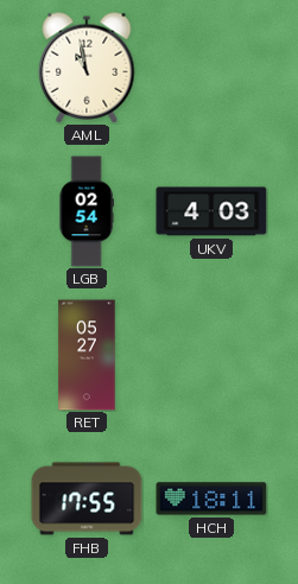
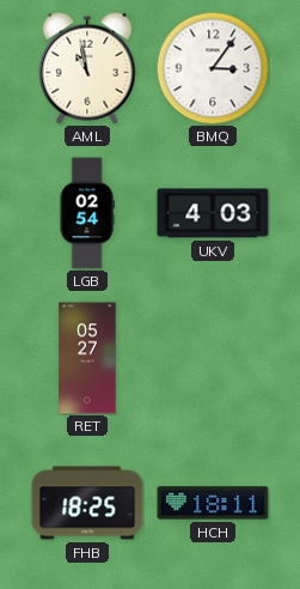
BMQ: none -> 3:06 (213, 68)
FHB: 17:55 -> 18:25 (87, 503)
